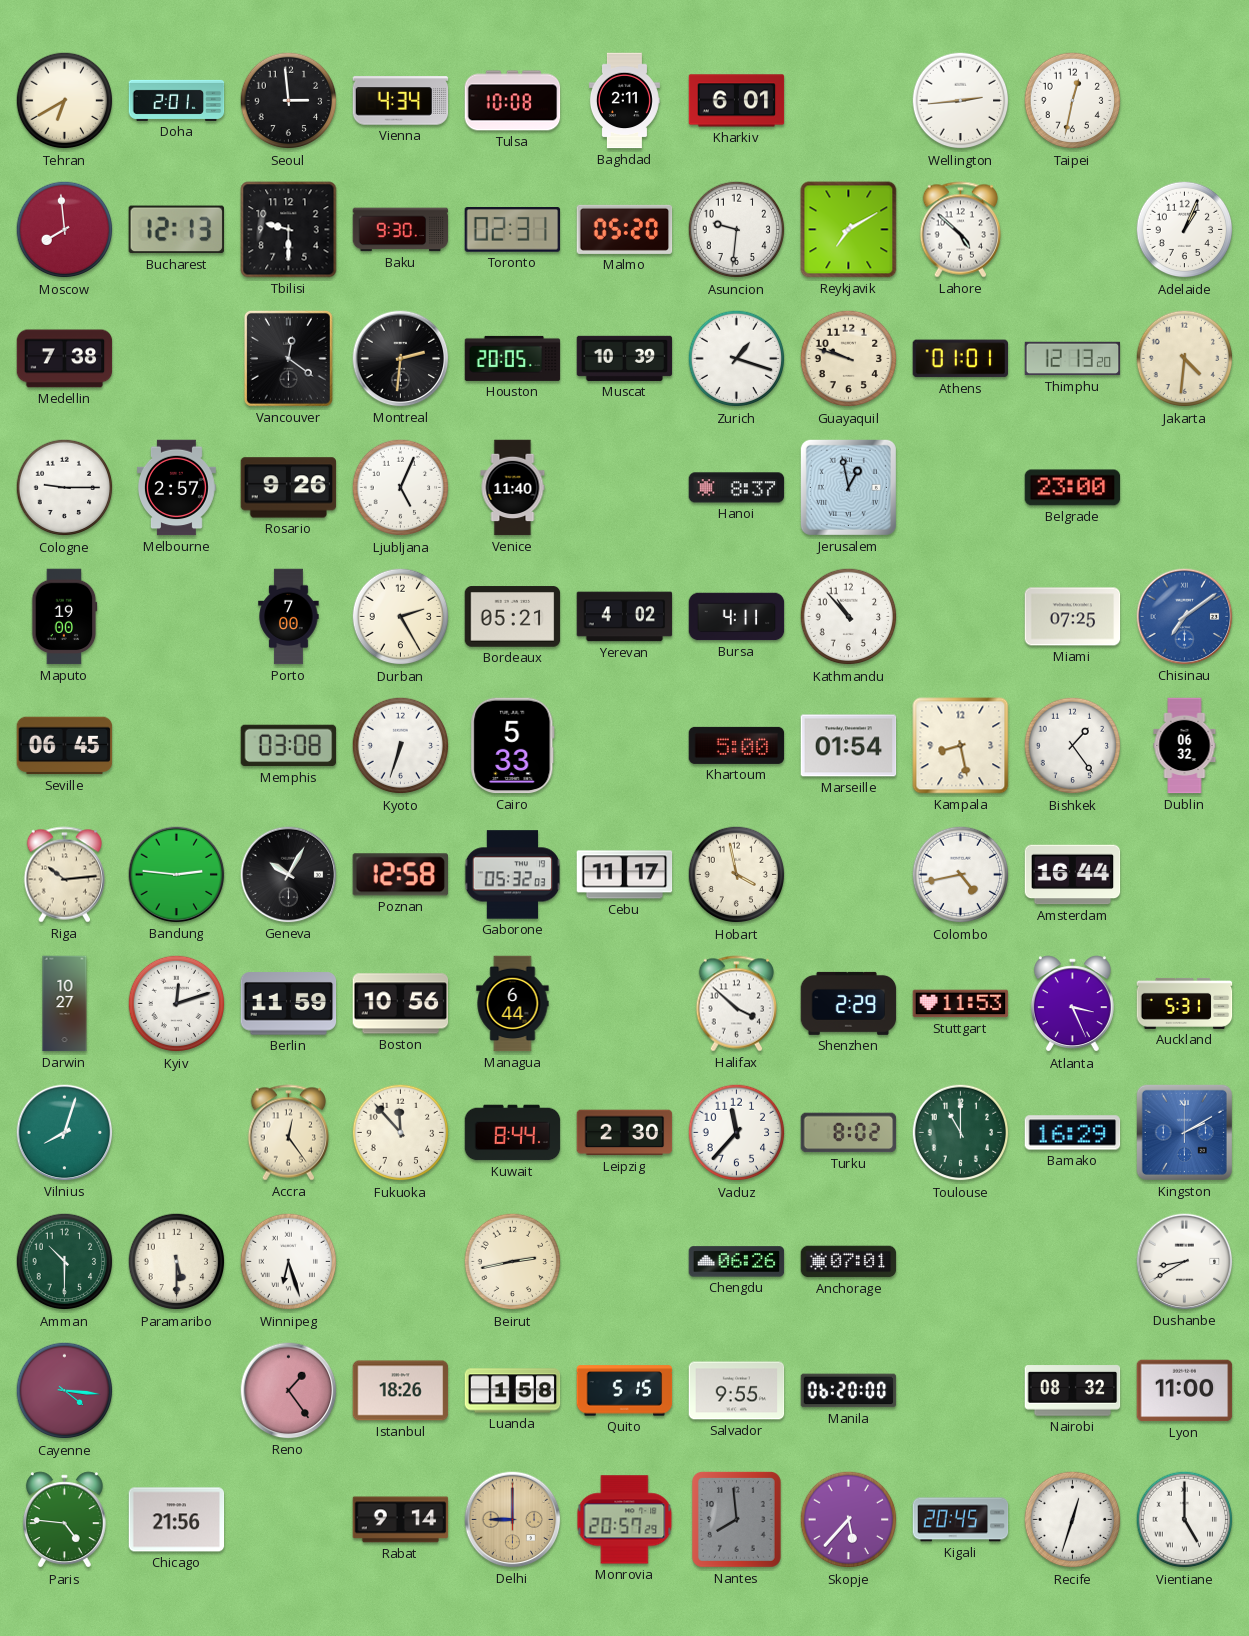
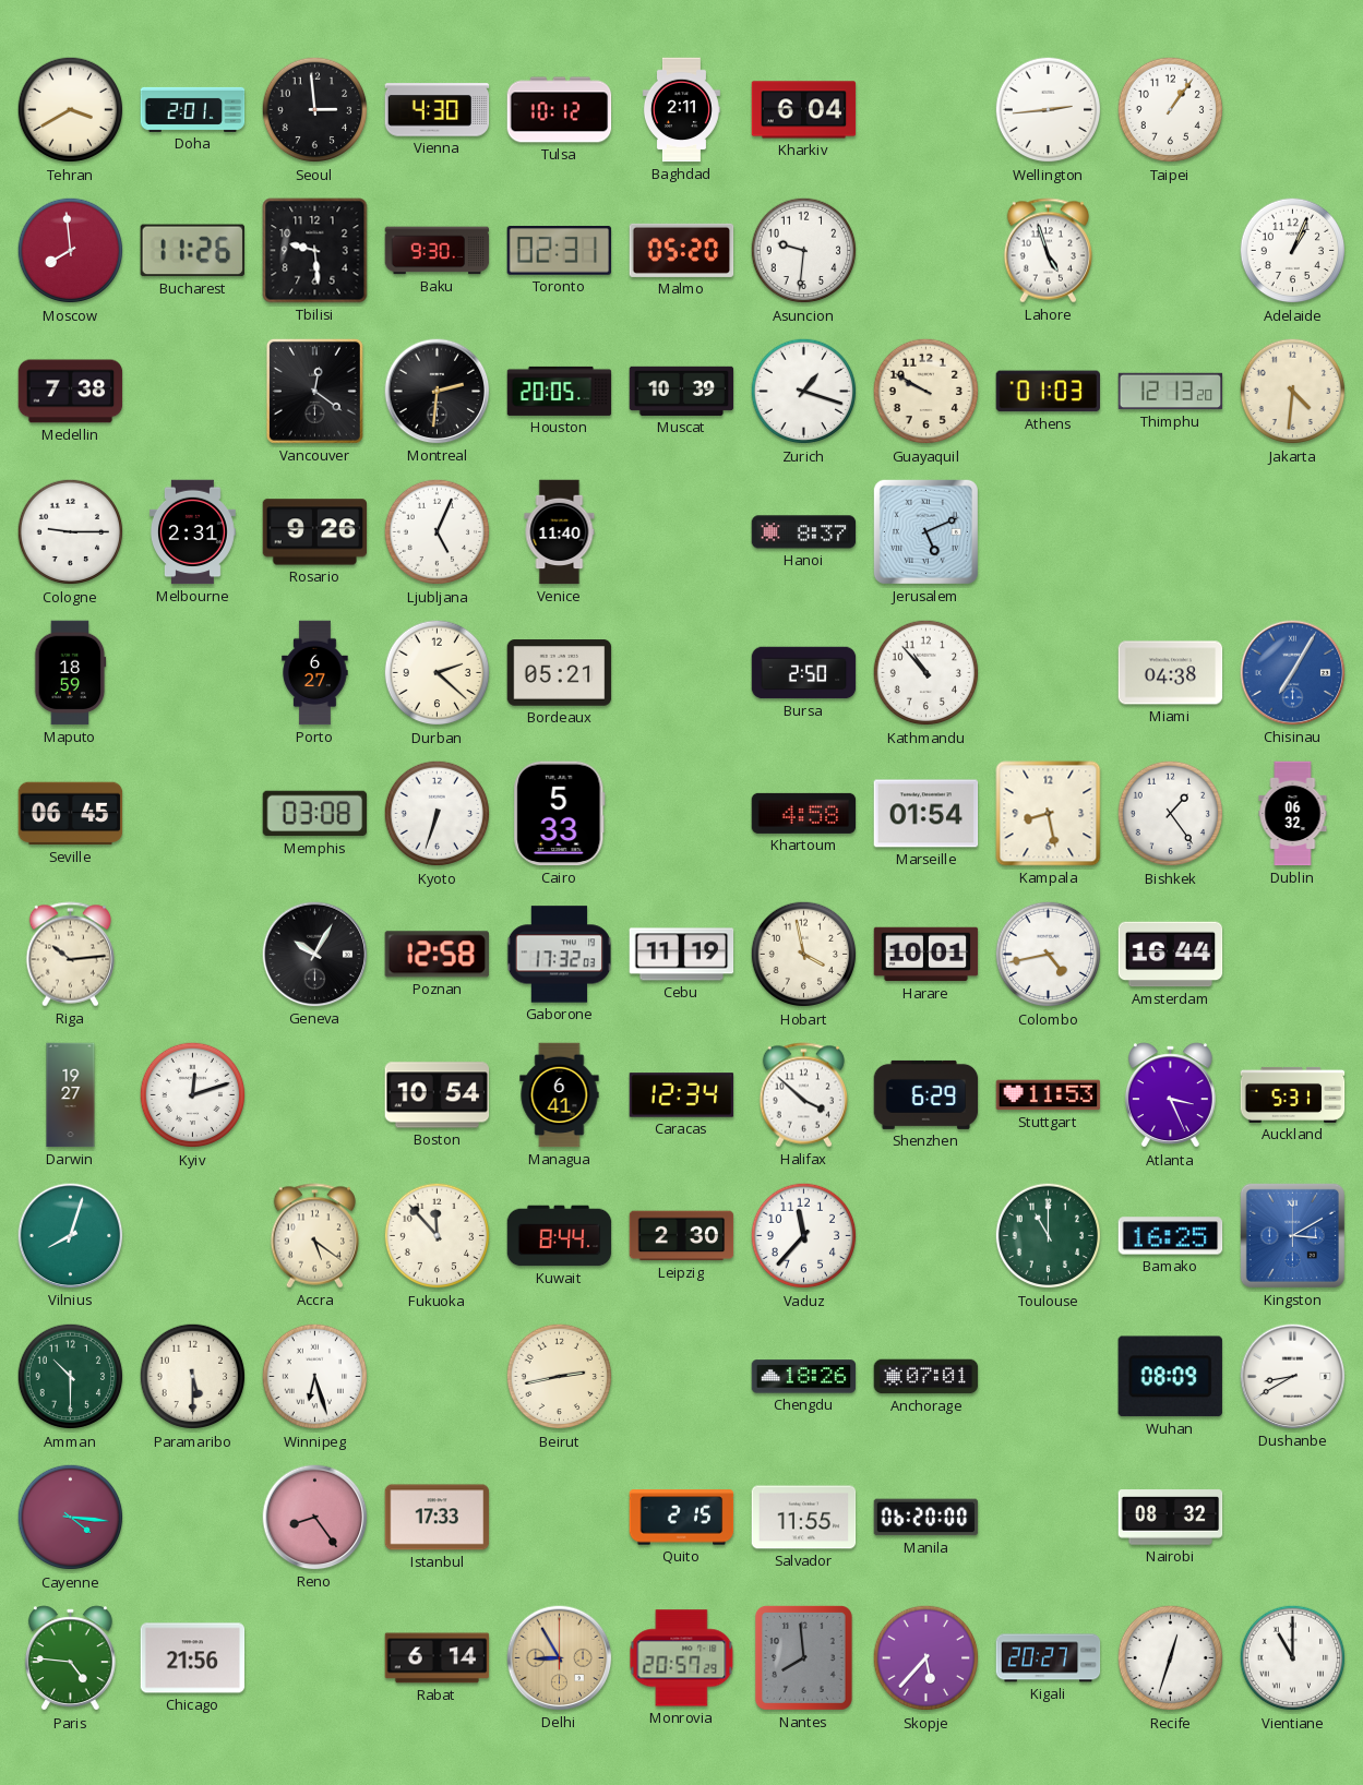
Tehran: 6:40 -> 3:40 (71, 110)
Vienna: 4:34 -> 4:30 (438, 110)
Tulsa: 10:08 -> 10:12 (560, 110)
Kharkiv: 6:01 -> 6:04 (804, 110)
Taipei: 12:32 -> 1:06 (1171, 110)
Bucharest: 12:13 -> 11:26 (192, 251)
Tbilisi: 9:30 -> 9:29 (315, 251)
Reykjavik: 7:10 -> none (849, 230)
Lahore: 4:52 -> 4:57 (1049, 251)
Guayaquil: 9:48 -> 9:50 (926, 392)
Athens: 01:01 -> 01:03 (1049, 392)
Melbourne: 2:57 -> 2:31 (193, 532)
Jerusalem: 12:58 -> 5:11 (925, 531)
Belgrade: 23:00 -> none (1073, 488)
Maputo: 19:00 -> 18:59 (71, 673)
Porto: 7:00 -> 6:27 (315, 673)
Durban: 2:25 -> 2:22 (438, 673)
Yerevan: 4:02 -> none (625, 617)
Bursa: 4:11 -> 2:50 (804, 673)
Miami: 07:25 -> 04:38 (1171, 673)
Chisinau: 7:09 -> 7:05 (1293, 673)
Khartoum: 5:00 -> 4:58 (804, 813)
Bandung: 2:46 -> none (177, 875)
Gaborone: 05:32 -> 17:32 (560, 955)
Cebu: 11:17 -> 11:19 (682, 955)
Harare: none -> 10:01 (926, 955)
Darwin: 10:27 -> 19:27 (71, 1095)
Berlin: 11:59 -> none (289, 1004)
Boston: 10:56 -> 10:54 (438, 1095)
Managua: 6:44 -> 6:41 (560, 1095)
Caracas: none -> 12:34 (682, 1095)
Shenzhen: 2:29 -> 6:29 (926, 1094)
Accra: 12:24 -> 5:21 (315, 1236)
Turku: 8:02 -> none (849, 1133)
Bamako: 16:29 -> 16:25 (1171, 1236)
Kingston: 2:10 -> 3:10 (1292, 1235)
Chengdu: 06:26 -> 18:26 (804, 1377)
Wuhan: none -> 08:09 (1170, 1377)
Reno: 1:24 -> 8:24 (315, 1518)
Istanbul: 18:26 -> 17:33 (438, 1518)
Luanda: 1:58 -> none (513, 1391)
Quito: 5:15 -> 2:15 (682, 1518)
Salvador: 9:55 -> 11:55 (804, 1518)
Lyon: 11:00 -> none (1185, 1391)
Rabat: 9:14 -> 6:14 (438, 1658)
Delhi: 9:00 -> 8:55 (560, 1658)
Kigali: 20:45 -> 20:27 (1049, 1658)
Vientiane: 5:00 -> 11:00 (1293, 1658)
